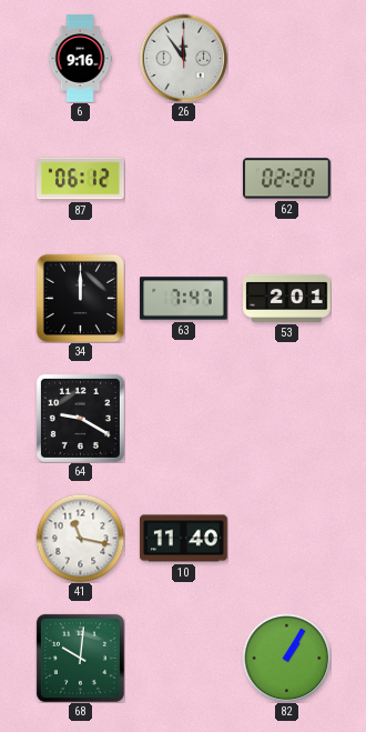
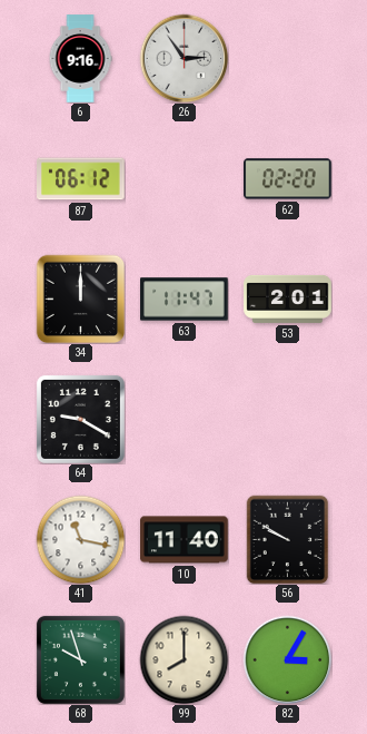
26: 11:54 -> 2:54 (183, 58)
63: 7:47 -> 11:47 (185, 300)
56: none -> 9:50 (288, 539)
68: 10:01 -> 9:57 (80, 659)
99: none -> 8:00 (183, 659)
82: 1:05 -> 3:05 (287, 659)
